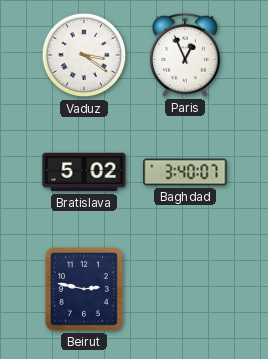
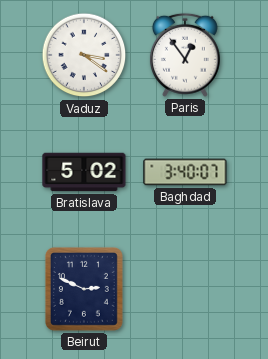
Paris: 12:56 -> 12:54 (185, 55)
Beirut: 2:47 -> 2:49 (84, 289)
